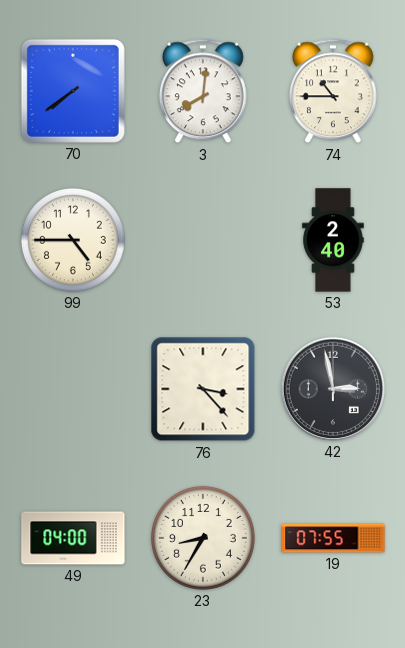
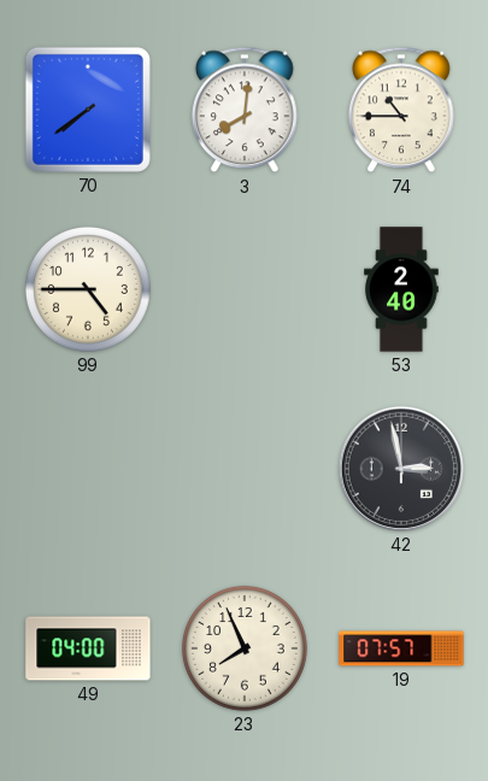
76: 3:23 -> none (203, 389)
23: 8:35 -> 7:56 (245, 648)
19: 07:55 -> 07:57 (401, 648)
